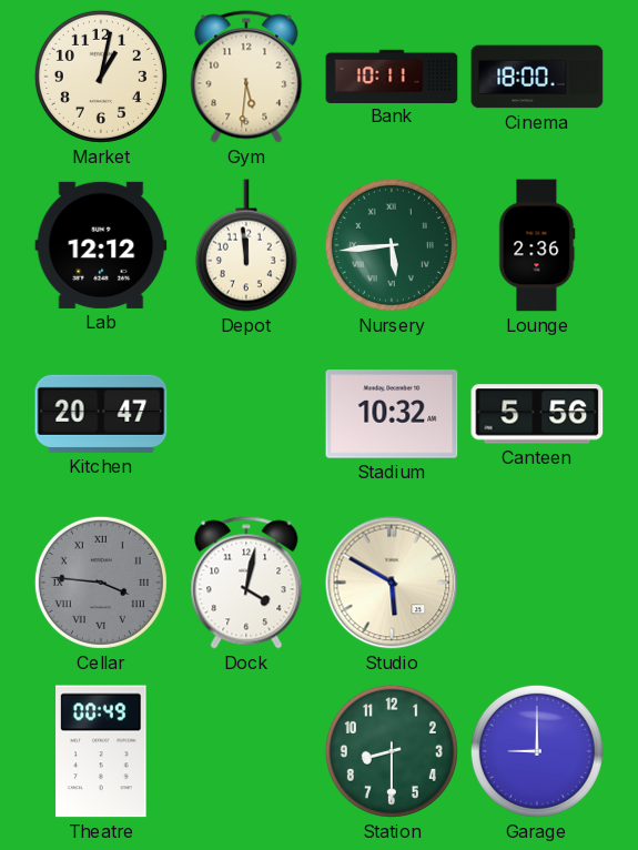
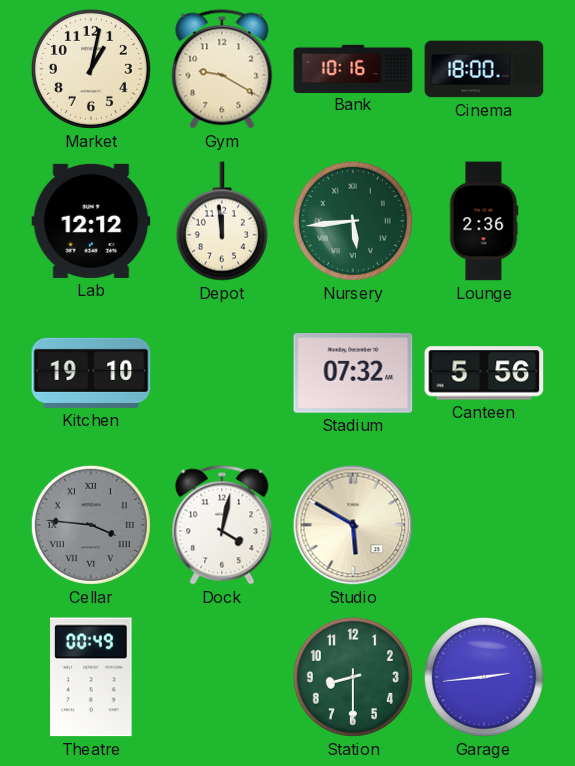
Gym: 5:31 -> 9:20 (222, 69)
Bank: 10:11 -> 10:16 (353, 68)
Kitchen: 20:47 -> 19:10 (91, 373)
Stadium: 10:32 -> 07:32 (353, 373)
Garage: 9:00 -> 2:44 (484, 677)
